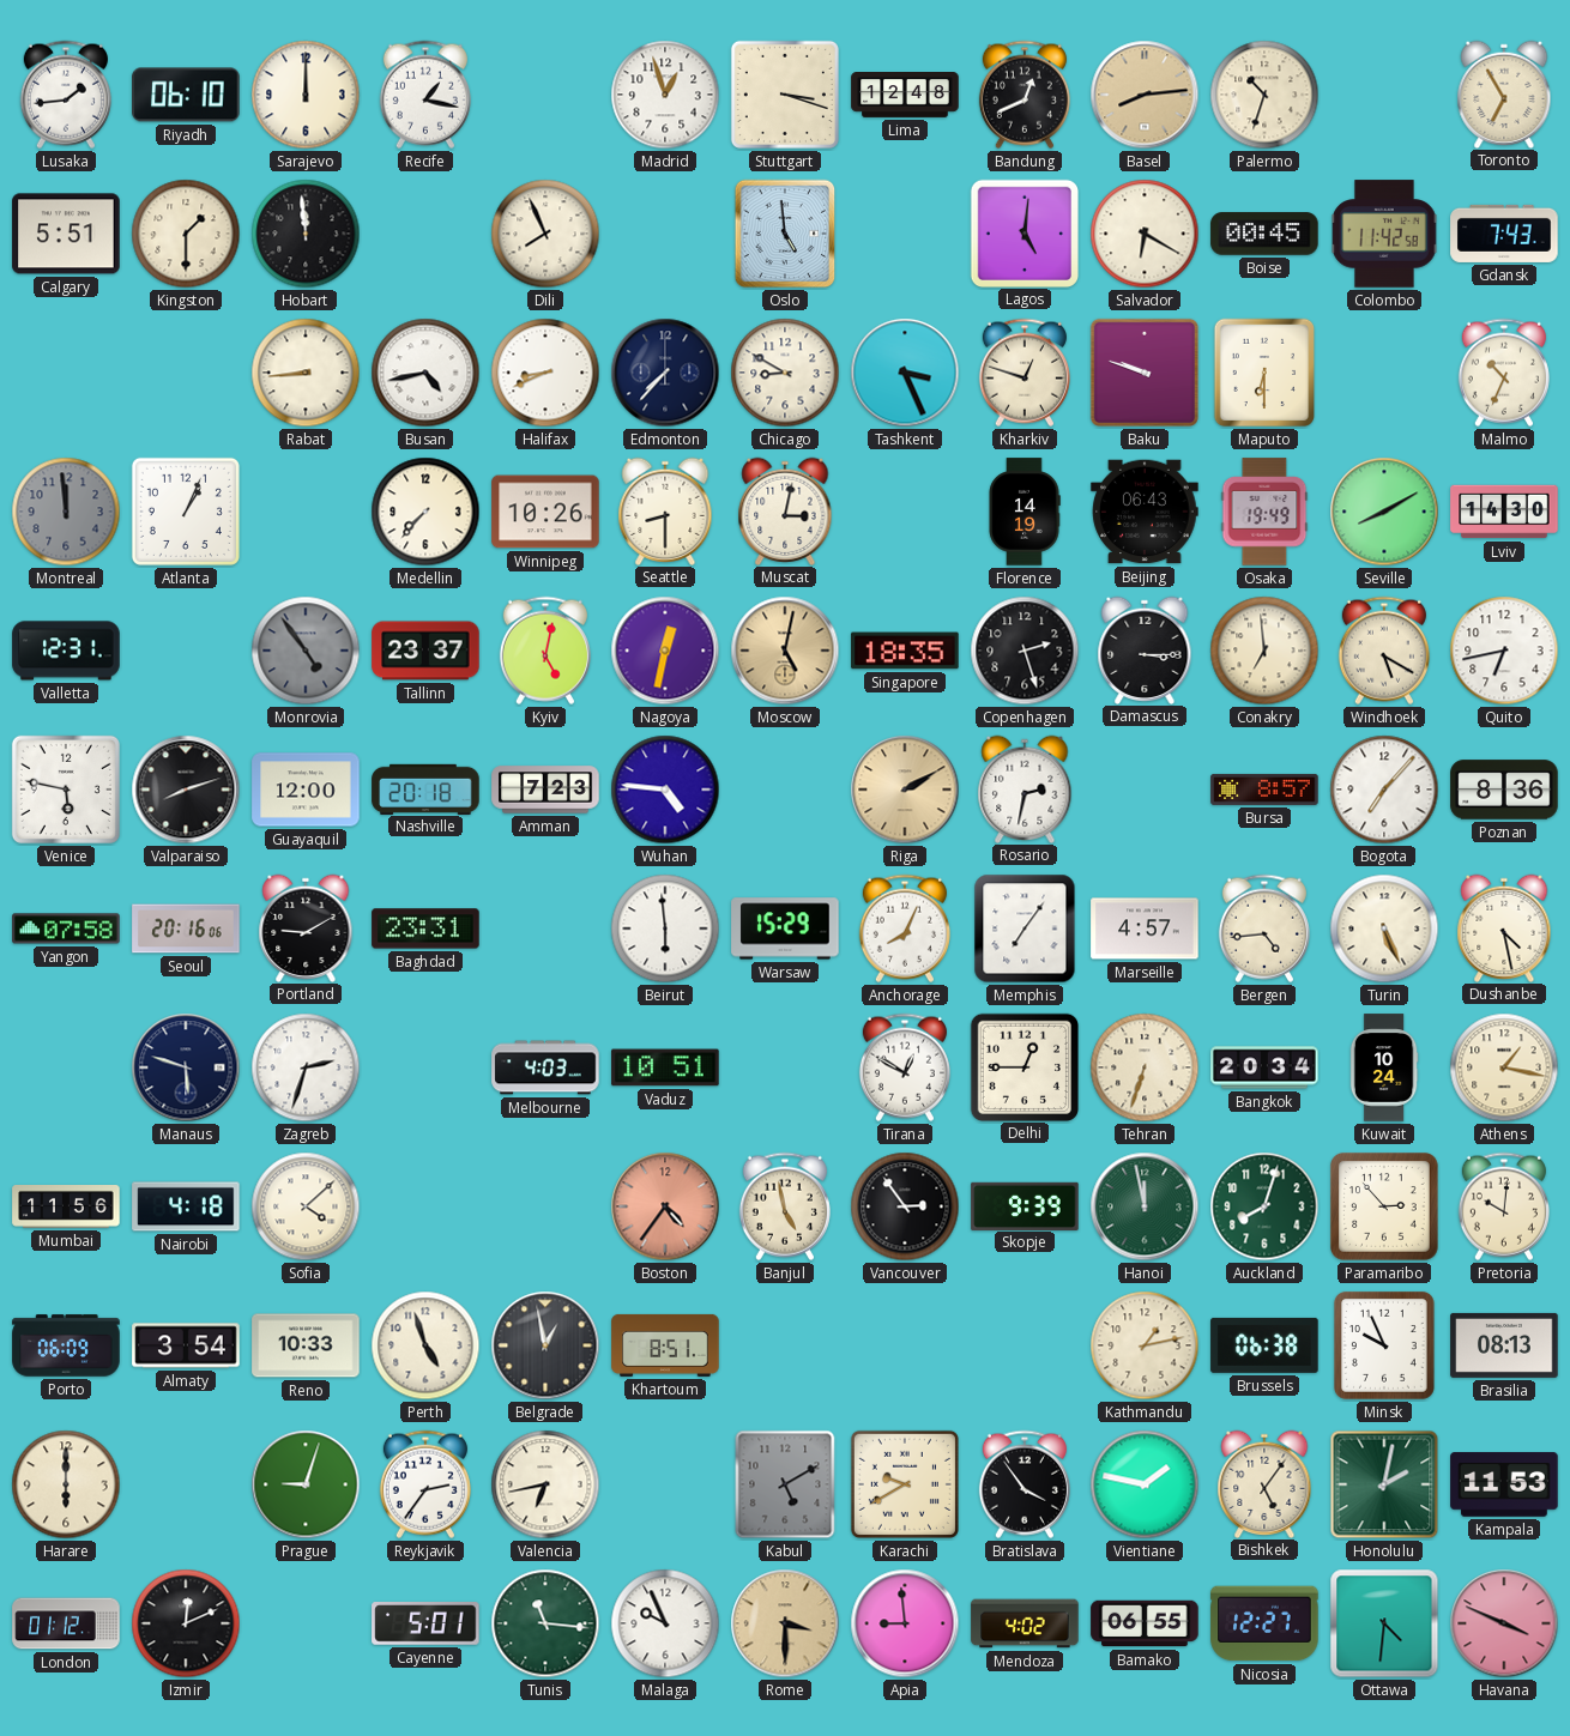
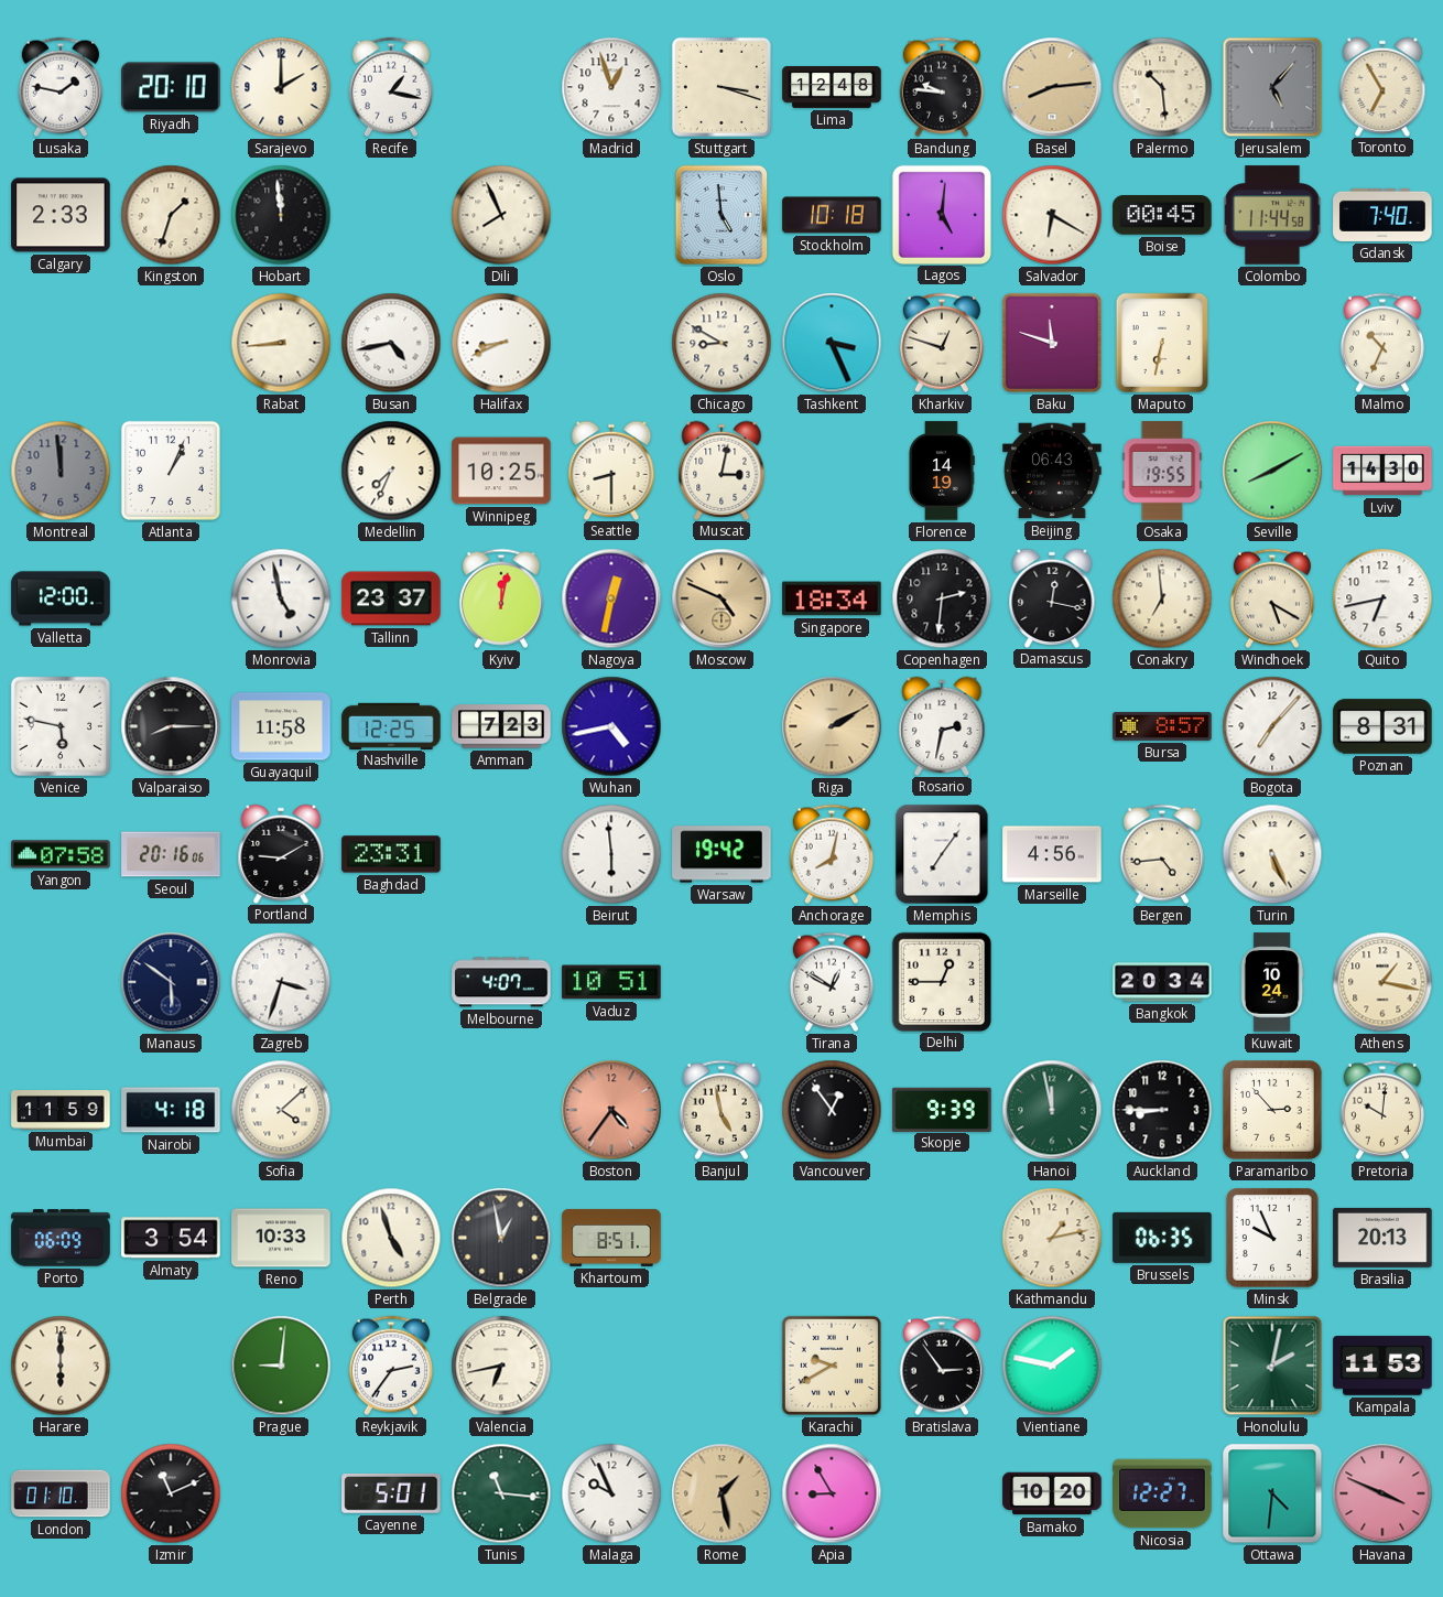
Lusaka: 1:44 -> 1:47 (61, 87)
Riyadh: 06:10 -> 20:10 (171, 87)
Sarajevo: 12:00 -> 2:00 (281, 87)
Bandung: 12:41 -> 9:46 (942, 87)
Palermo: 10:33 -> 10:29 (1162, 87)
Jerusalem: none -> 5:07 (1272, 87)
Calgary: 5:51 -> 2:33 (61, 215)
Kingston: 1:30 -> 1:33 (171, 215)
Stockholm: none -> 10:18 (832, 215)
Colombo: 11:42 -> 11:44 (1272, 215)
Gdansk: 7:43 -> 7:40 (1382, 215)
Edmonton: 7:37 -> none (665, 373)
Baku: 9:48 -> 11:48 (1052, 343)
Maputo: 6:30 -> 6:32 (1162, 343)
Medellin: 7:37 -> 7:34 (391, 471)
Winnipeg: 10:26 -> 10:25 (501, 471)
Osaka: 19:49 -> 19:55 (1162, 471)
Valletta: 12:31 -> 12:00 (61, 598)
Monrovia: 4:54 -> 4:58 (281, 598)
Monrovia dial: grey -> white (281, 598)
Kyiv: 5:02 -> 12:02 (501, 598)
Moscow: 5:02 -> 4:49 (721, 598)
Singapore: 18:35 -> 18:34 (832, 598)
Copenhagen: 2:27 -> 2:31 (942, 598)
Damascus: 3:15 -> 12:17 (1052, 597)
Valparaiso: 8:12 -> 8:15 (171, 726)
Guayaquil: 12:00 -> 11:58 (281, 726)
Nashville: 20:18 -> 12:25 (391, 725)
Wuhan: 4:46 -> 4:43 (611, 726)
Poznan: 8:36 -> 8:31 (1382, 726)
Warsaw: 15:29 -> 19:42 (721, 854)
Anchorage: 8:04 -> 8:02 (832, 854)
Marseille: 4:57 -> 4:56 (1052, 854)
Dushanbe: 4:28 -> none (1504, 927)
Manaus: 5:48 -> 5:51 (171, 982)
Zagreb: 2:33 -> 3:33 (281, 982)
Melbourne: 4:03 -> 4:07 (501, 982)
Tehran: 6:33 -> none (1145, 1067)
Mumbai: 11:56 -> 11:59 (61, 1111)
Vancouver: 2:54 -> 12:54 (832, 1110)
Auckland: 8:03 -> 8:45 (1162, 1110)
Auckland dial: green -> black (1162, 1110)
Brussels: 06:38 -> 06:35 (1162, 1238)
Brasilia: 08:13 -> 20:13 (1382, 1238)
Prague: 9:03 -> 9:01 (281, 1366)
Kabul: 5:10 -> none (785, 1484)
Bratislava: 3:54 -> 2:54 (942, 1366)
Bishkek: 5:06 -> none (1264, 1483)
London: 01:12 -> 01:10 (61, 1493)
Izmir: 12:11 -> 11:11 (171, 1493)
Rome: 3:30 -> 1:28 (721, 1493)
Apia: 8:59 -> 8:55 (832, 1493)
Mendoza: 4:02 -> none (1025, 1623)
Bamako: 06:55 -> 10:20 (1052, 1493)
